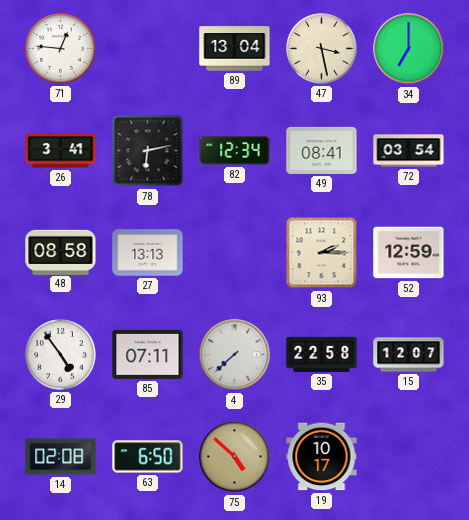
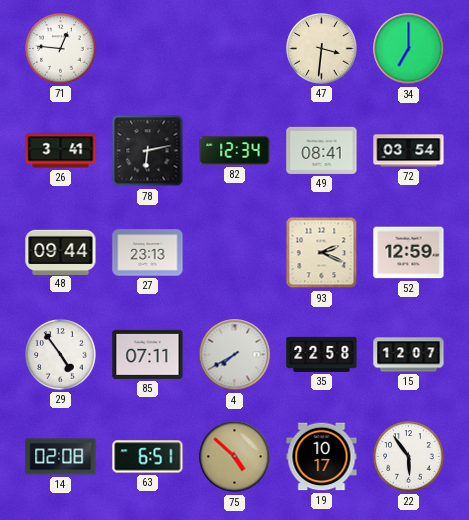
89: 13:04 -> none (235, 49)
47: 3:28 -> 3:31 (322, 49)
48: 08:58 -> 09:44 (61, 252)
27: 13:13 -> 23:13 (148, 253)
93: 2:15 -> 2:19 (322, 253)
4: 7:38 -> 7:40 (235, 355)
63: 6:50 -> 6:51 (148, 457)
22: none -> 5:54 (409, 457)
